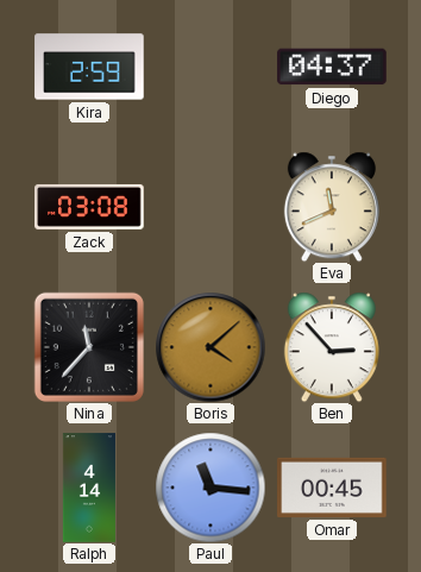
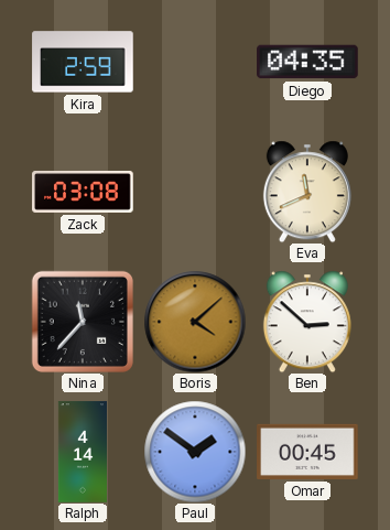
Diego: 04:37 -> 04:35 (307, 62)
Ben: 2:53 -> 2:52 (307, 322)
Paul: 11:16 -> 1:51 (195, 452)
